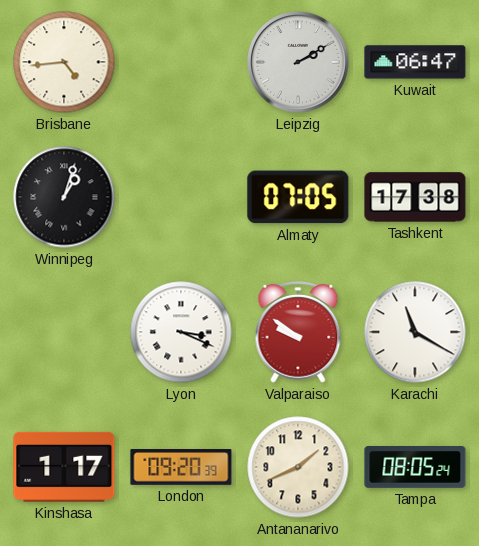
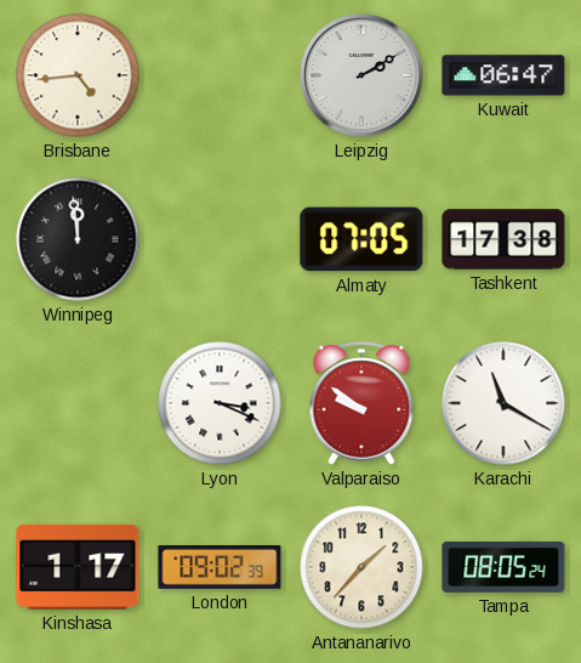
Winnipeg: 1:03 -> 11:59 (78, 239)
London: 09:20 -> 09:02 (220, 567)
Antananarivo: 1:41 -> 1:37 (361, 567)
